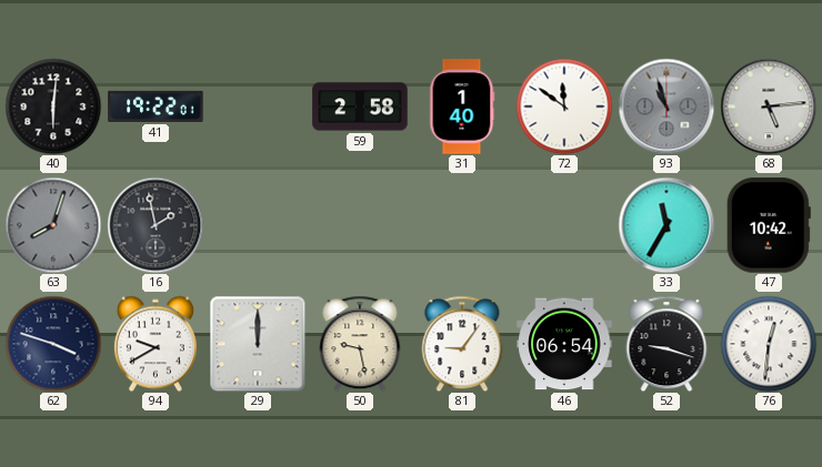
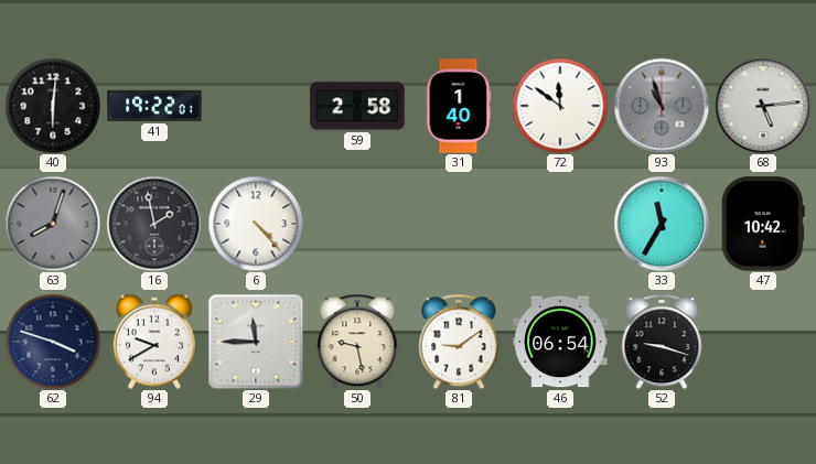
6: none -> 4:23 (256, 224)
29: 12:00 -> 11:45 (256, 342)
81: 9:06 -> 9:09 (459, 342)
76: 12:31 -> none (769, 344)
